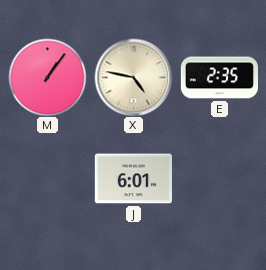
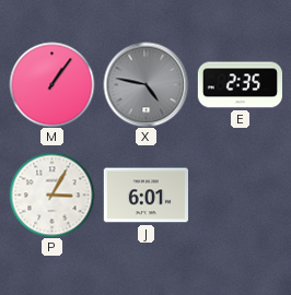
X dial: cream -> grey (145, 84)
P: none -> 3:05 (51, 194)
